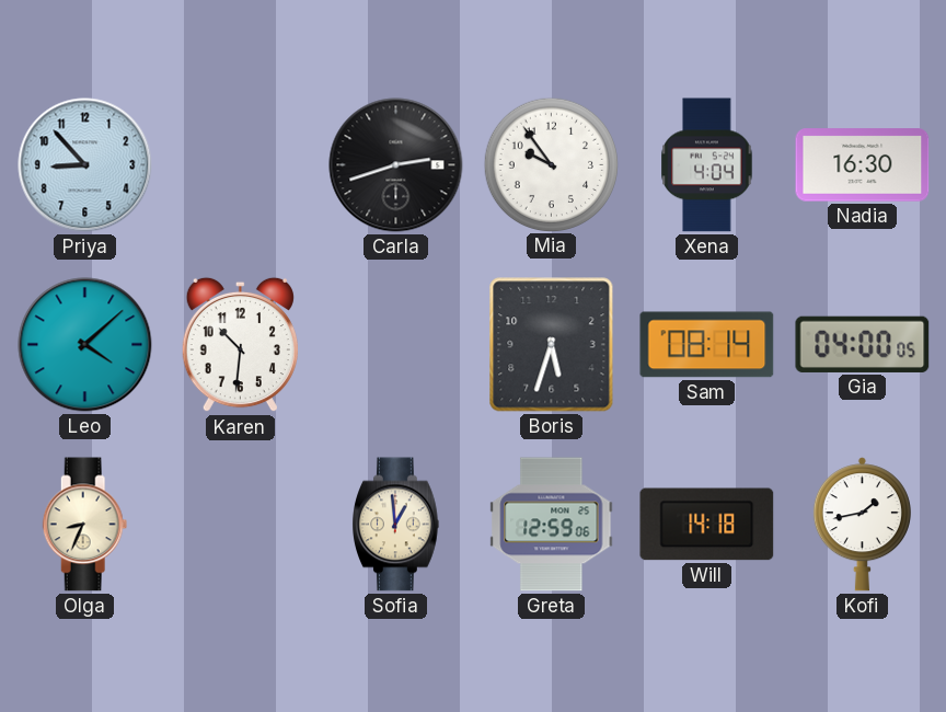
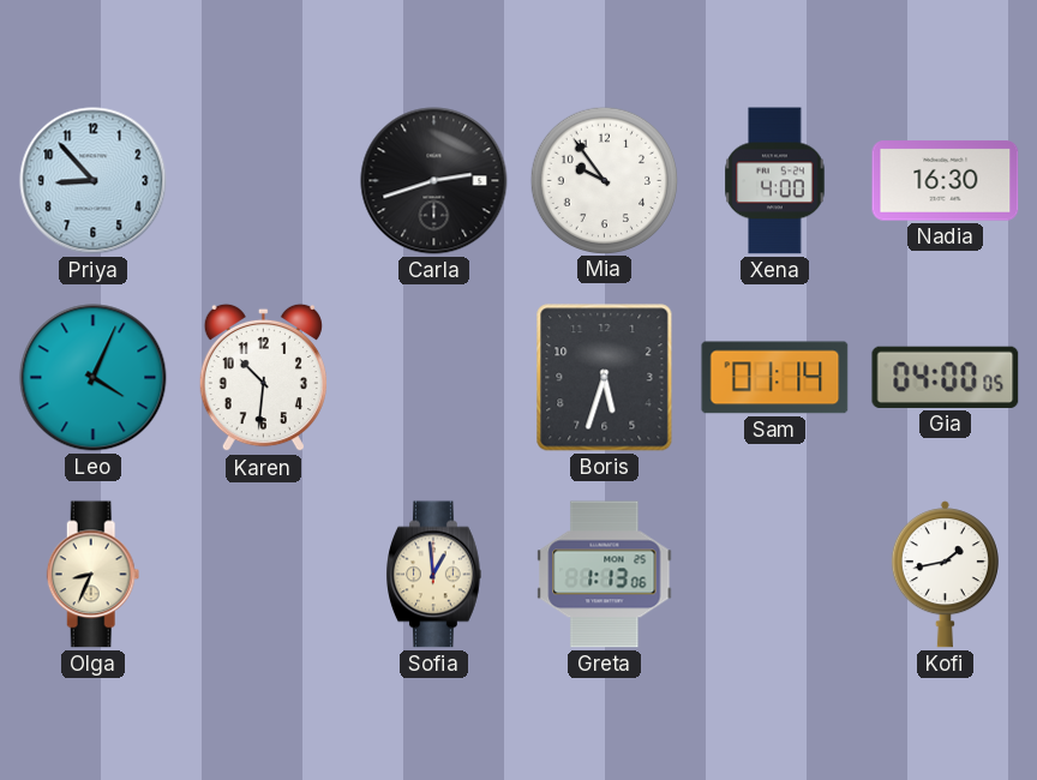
Xena: 4:04 -> 4:00 (775, 181)
Leo: 4:08 -> 4:04 (94, 378)
Sam: 08:14 -> 01:14 (775, 378)
Greta: 12:59 -> 1:13 (605, 575)
Will: 14:18 -> none (707, 525)
